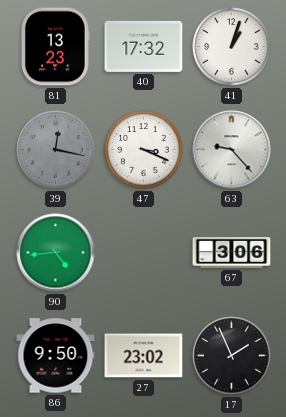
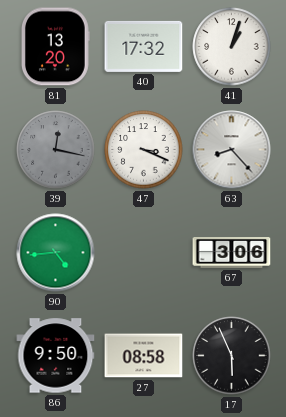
81: 13:23 -> 13:20 (55, 47)
63: 9:23 -> 8:23 (232, 150)
27: 23:02 -> 08:58 (144, 356)
17: 1:56 -> 5:56 (232, 356)
